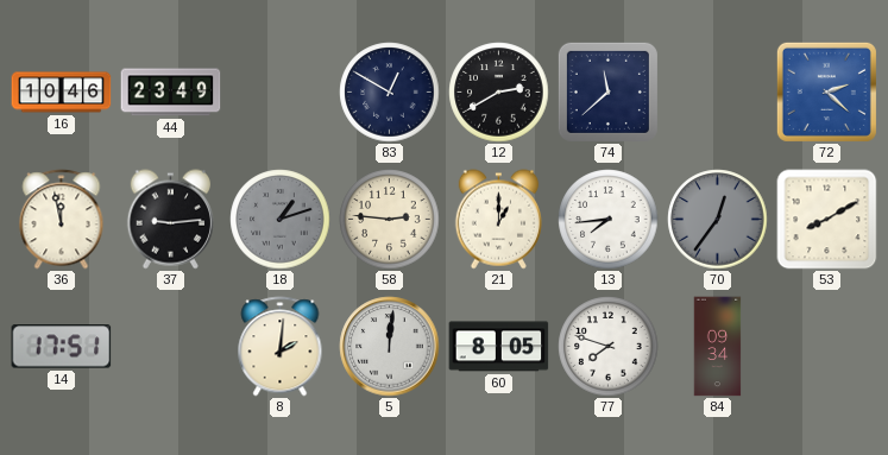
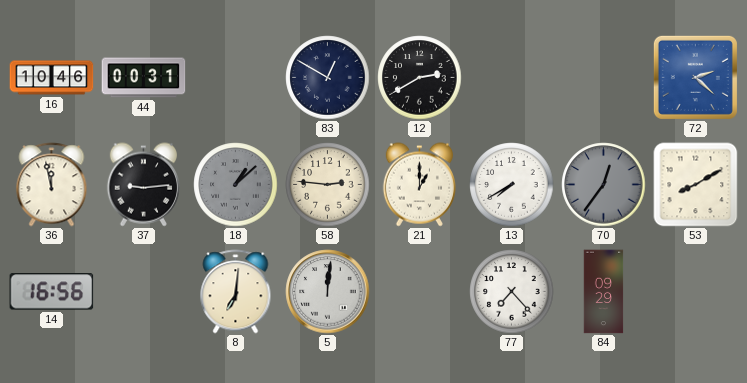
44: 23:49 -> 00:31 (144, 78)
74: 11:38 -> none (607, 91)
18: 1:12 -> 1:08 (236, 185)
13: 7:44 -> 7:40 (512, 185)
14: 17:51 -> 16:56 (52, 292)
8: 2:01 -> 7:01 (236, 292)
60: 8:05 -> none (499, 347)
77: 7:48 -> 7:23 (512, 292)
84: 09:34 -> 09:29 (604, 292)
